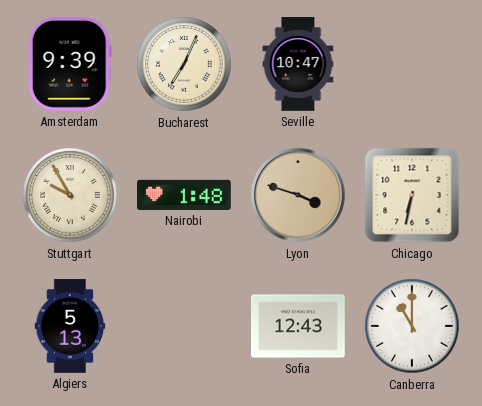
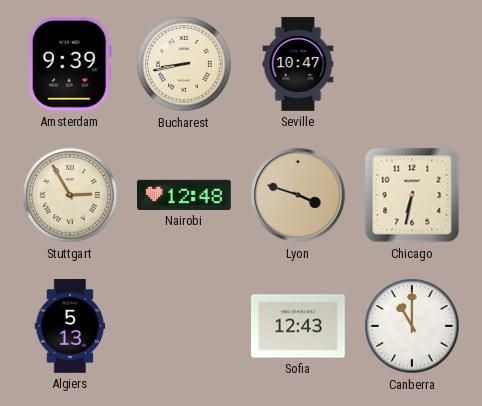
Bucharest: 7:04 -> 8:43 (184, 64)
Stuttgart: 9:55 -> 2:55 (70, 195)
Nairobi: 1:48 -> 12:48 (185, 195)
